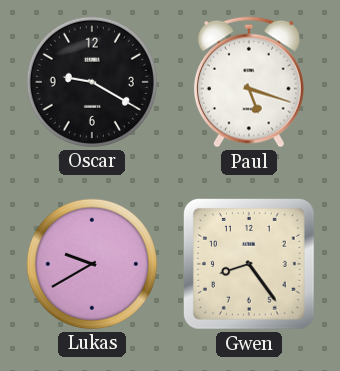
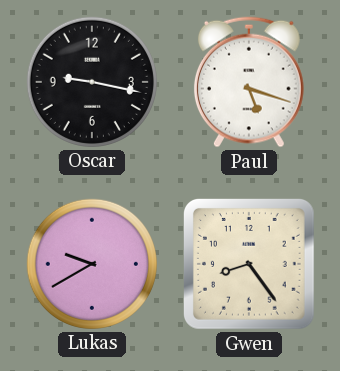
Oscar: 9:20 -> 9:17 (92, 82)
